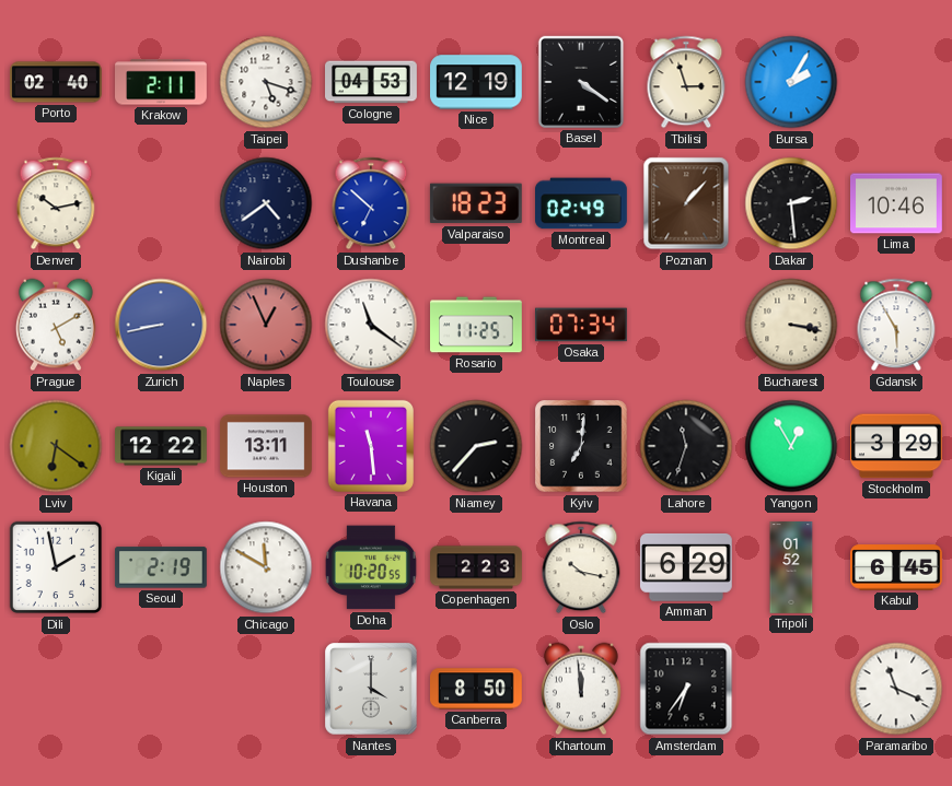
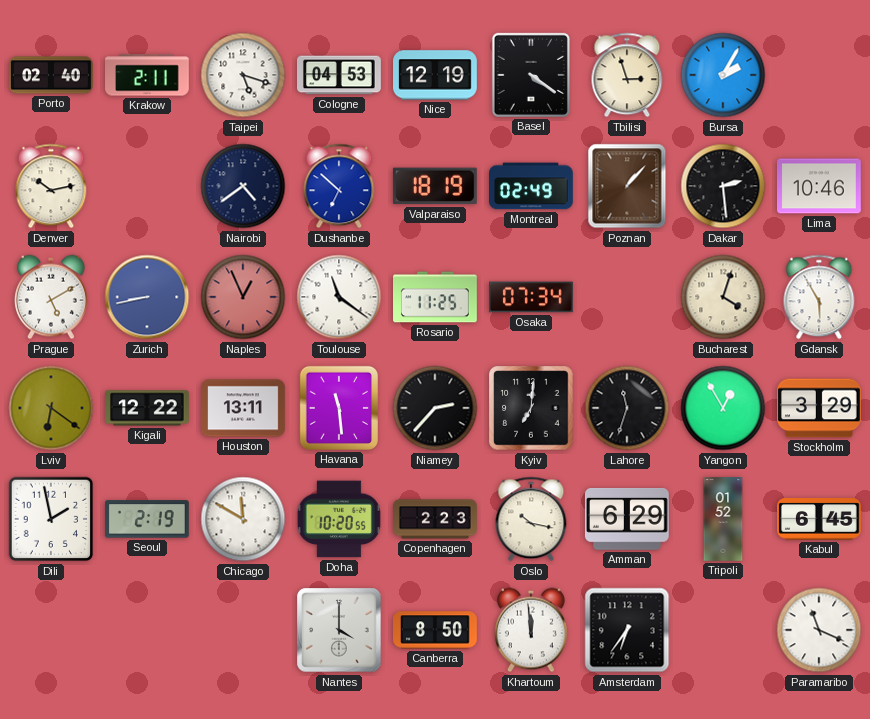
Valparaiso: 18:23 -> 18:19 (435, 186)
Bucharest: 3:17 -> 4:03 (723, 297)
